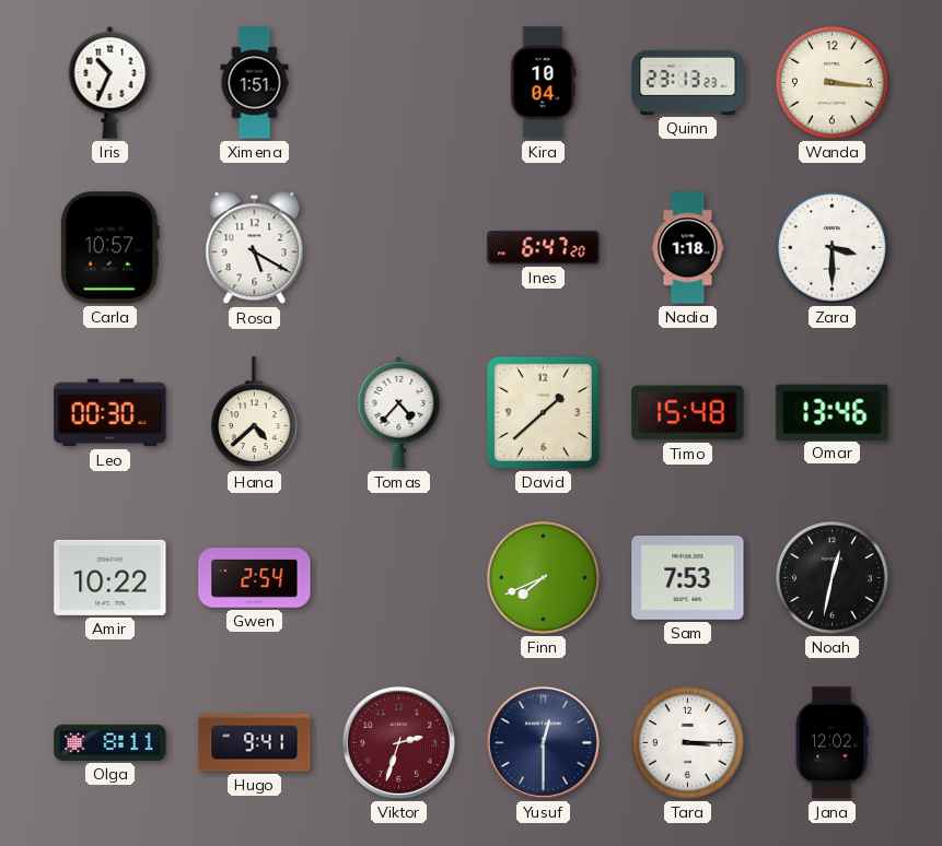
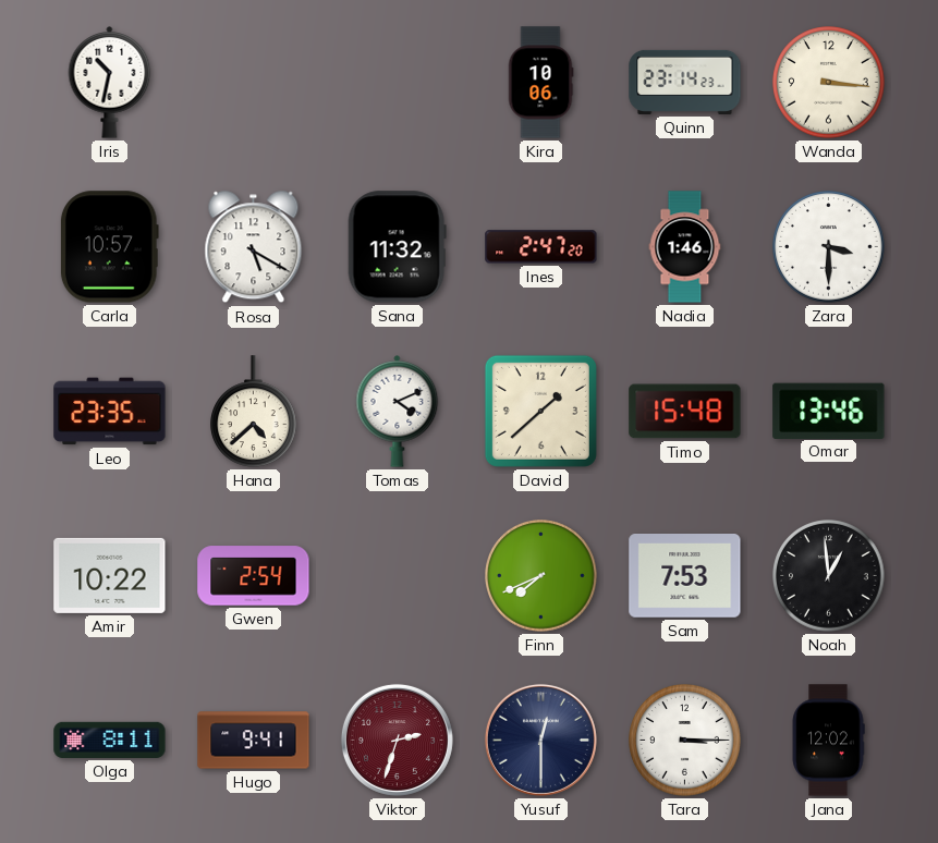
Iris: 10:34 -> 10:32 (110, 83)
Ximena: 1:51 -> none (255, 83)
Kira: 10:04 -> 10:06 (540, 83)
Quinn: 23:13 -> 23:14 (685, 82)
Sana: none -> 11:32 (397, 247)
Ines: 6:47 -> 2:47 (541, 247)
Nadia: 1:18 -> 1:46 (685, 247)
Leo: 00:30 -> 23:35 (110, 412)
Tomas: 4:37 -> 4:11 (398, 412)
Noah: 12:32 -> 12:59 (829, 576)
